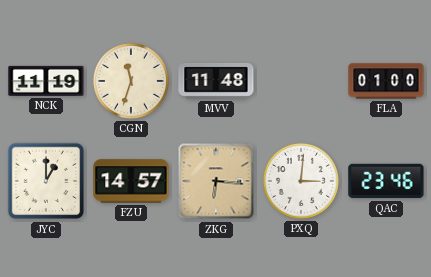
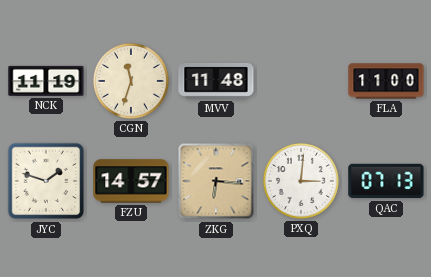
FLA: 01:00 -> 11:00 (386, 81)
JYC: 1:00 -> 1:48 (46, 181)
QAC: 23:46 -> 07:13 (386, 181)
